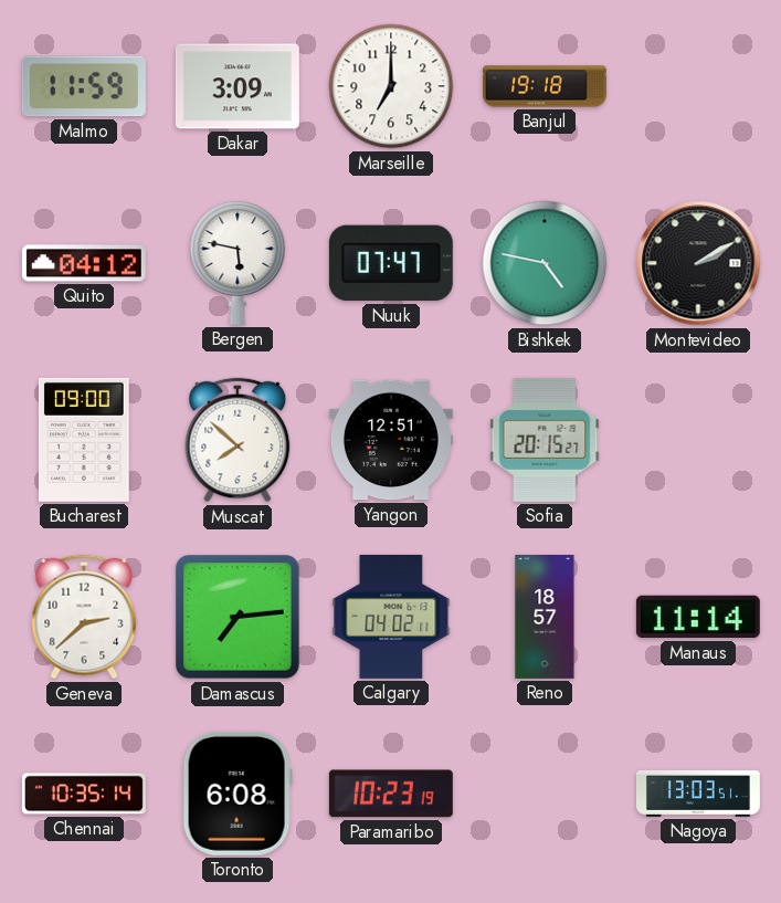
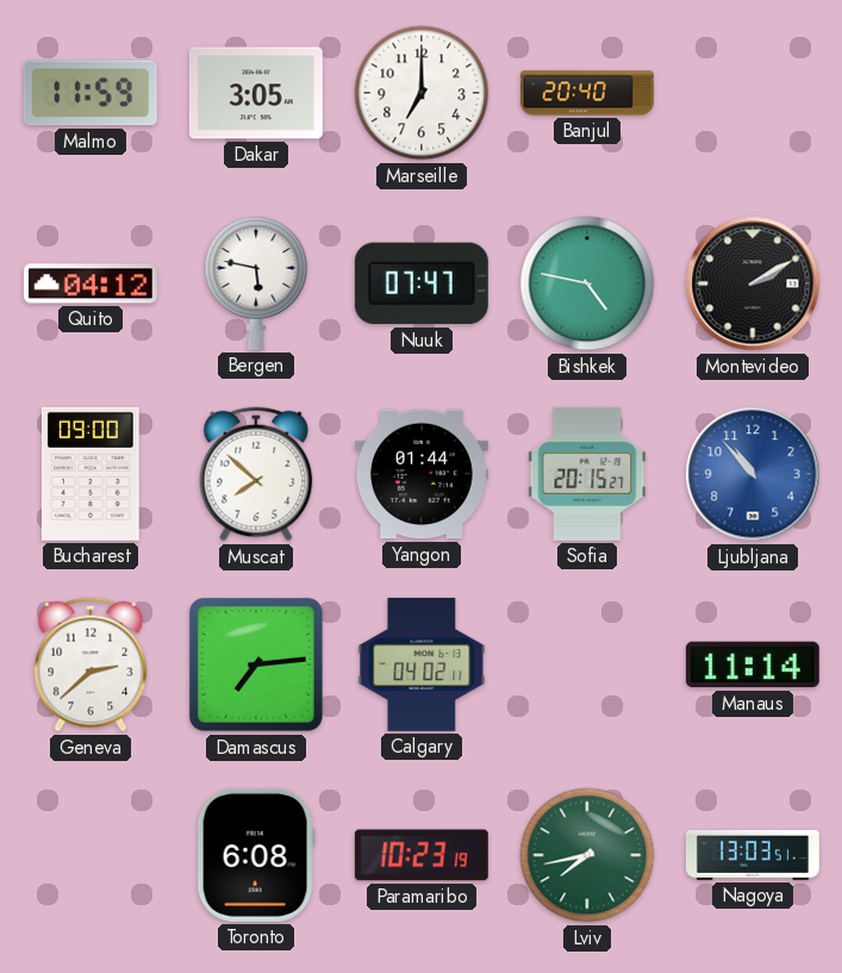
Dakar: 3:09 -> 3:05 (256, 93)
Banjul: 19:18 -> 20:40 (587, 93)
Yangon: 12:51 -> 01:44 (422, 474)
Ljubljana: none -> 10:53 (753, 474)
Reno: 18:57 -> none (545, 617)
Chennai: 10:35 -> none (84, 794)
Lviv: none -> 7:43 (587, 855)
